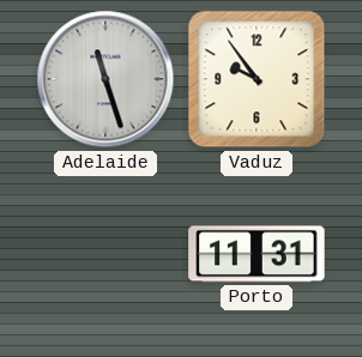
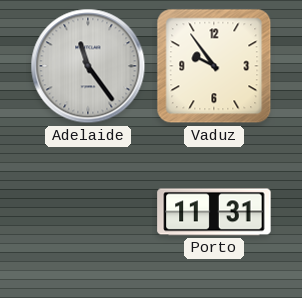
Adelaide: 11:27 -> 11:24 (88, 66)
